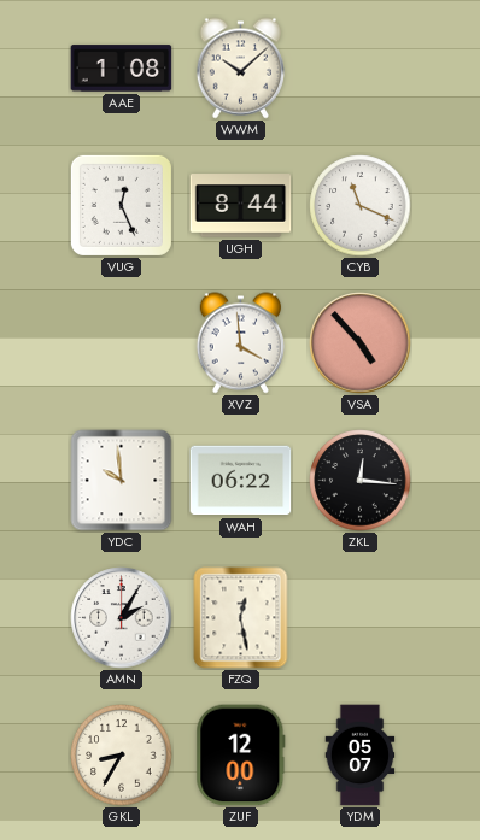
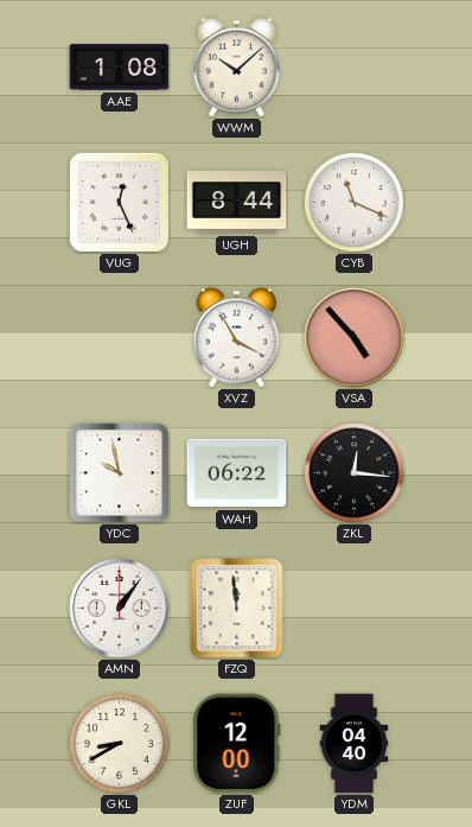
XVZ: 3:59 -> 3:55 (236, 338)
YDC: 9:59 -> 9:58 (120, 473)
AMN: 2:05 -> 1:06 (120, 609)
FZQ: 12:28 -> 11:59 (237, 609)
GKL: 8:35 -> 8:40 (120, 744)
YDM: 05:07 -> 04:40 (355, 744)
